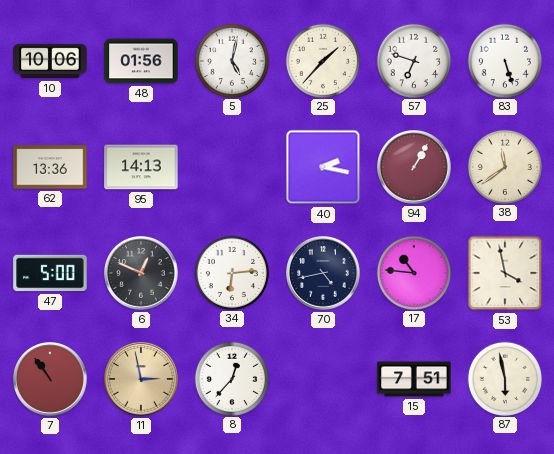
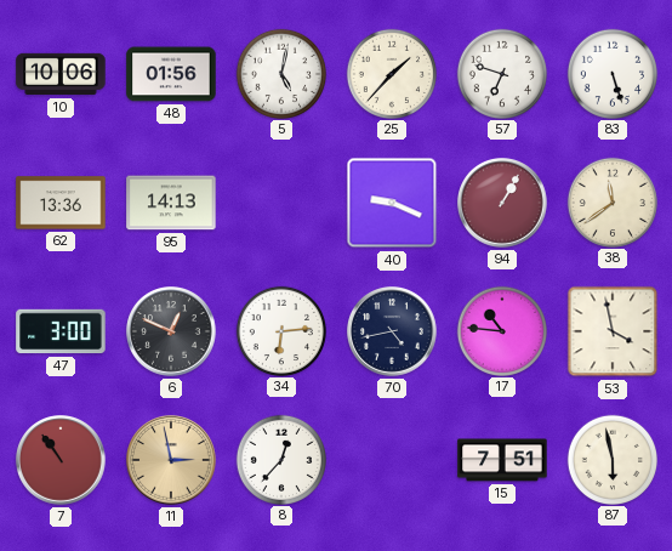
40: 2:17 -> 9:19 (392, 203)
47: 5:00 -> 3:00 (61, 331)
